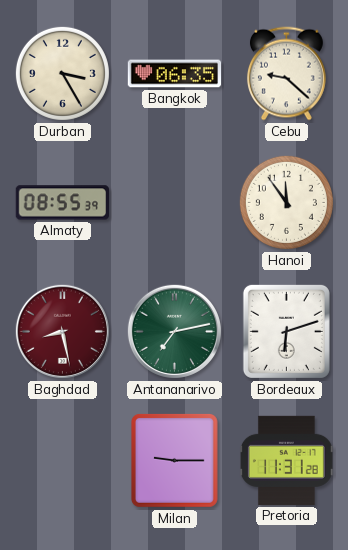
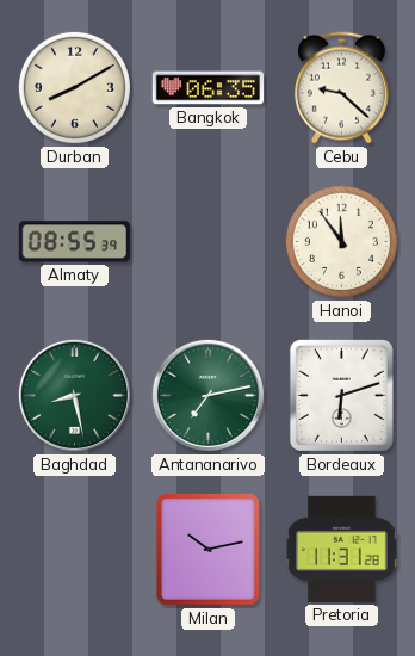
Durban: 3:25 -> 8:10 (74, 87)
Baghdad dial: burgundy -> green (74, 395)
Milan: 9:15 -> 10:13 (207, 550)
